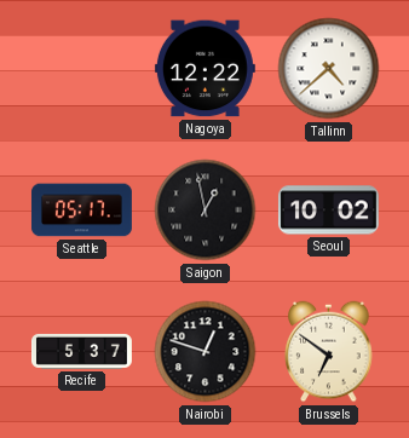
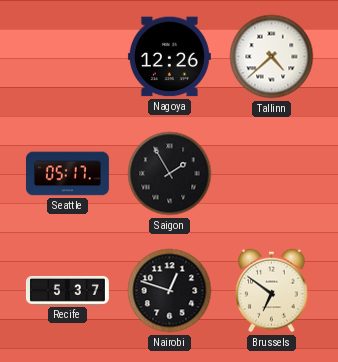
Nagoya: 12:22 -> 12:26 (169, 57)
Saigon: 12:58 -> 1:55 (170, 174)
Seoul: 10:02 -> none (328, 211)
